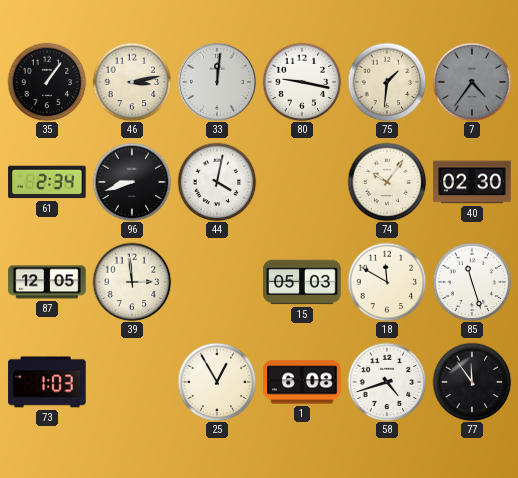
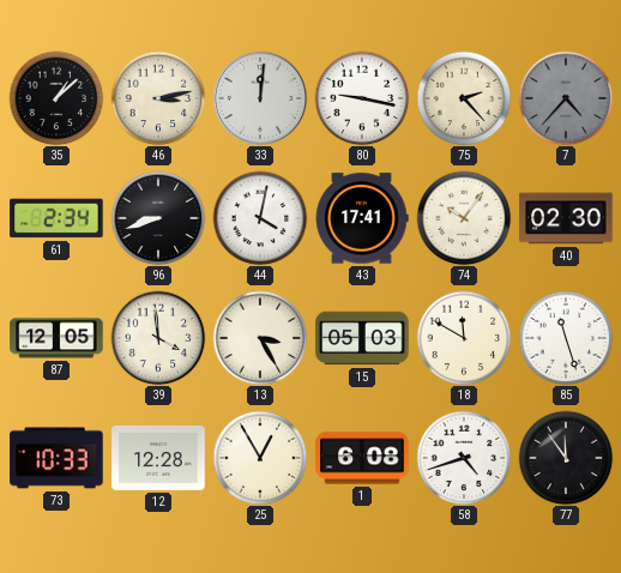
35: 1:06 -> 1:08 (56, 98)
75: 1:31 -> 2:23 (464, 98)
7: 4:36 -> 4:37 (566, 98)
43: none -> 17:41 (362, 218)
39: 2:59 -> 3:59 (158, 338)
13: none -> 3:25 (260, 338)
73: 1:03 -> 10:33 (56, 458)
12: none -> 12:28 (158, 458)
